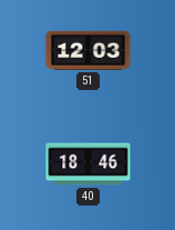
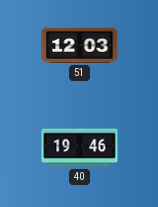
40: 18:46 -> 19:46 (80, 148)
